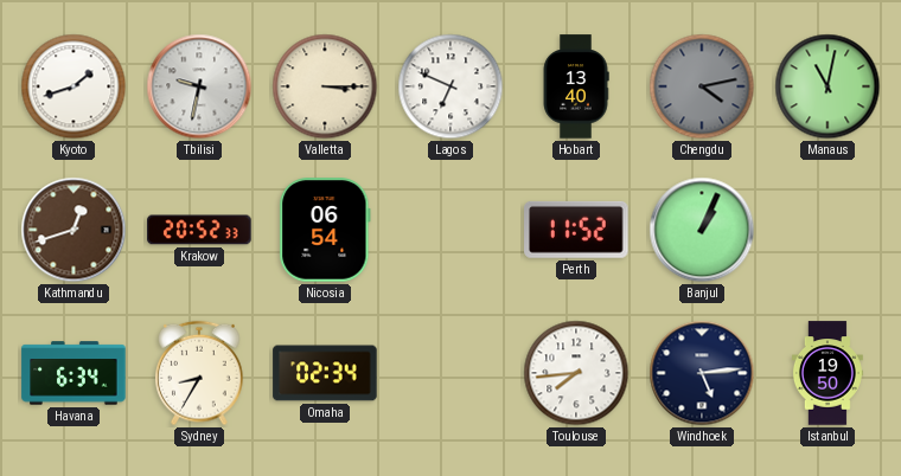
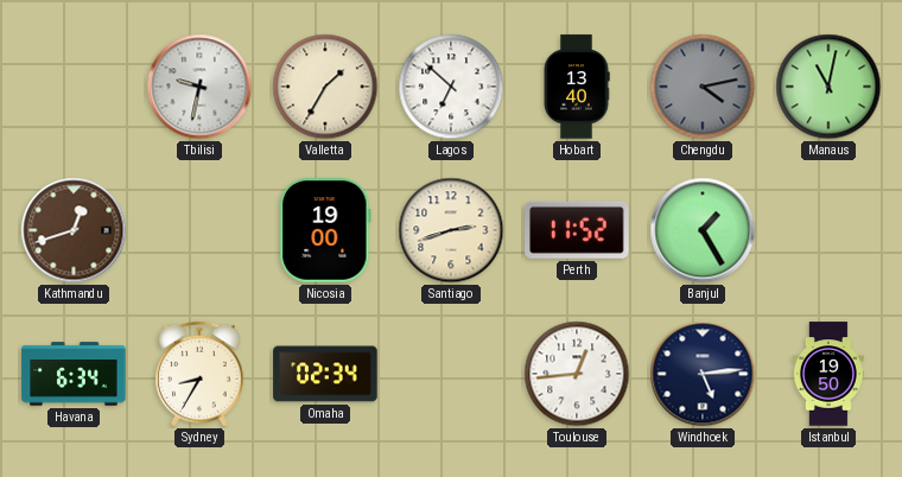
Kyoto: 1:42 -> none (74, 86)
Valletta: 3:15 -> 1:35 (325, 87)
Lagos: 6:49 -> 6:52 (451, 87)
Krakow: 20:52 -> none (199, 230)
Nicosia: 06:54 -> 19:00 (325, 230)
Santiago: none -> 2:42 (451, 230)
Banjul: 1:04 -> 1:25 (703, 230)
Toulouse: 7:44 -> 12:44 (577, 374)
